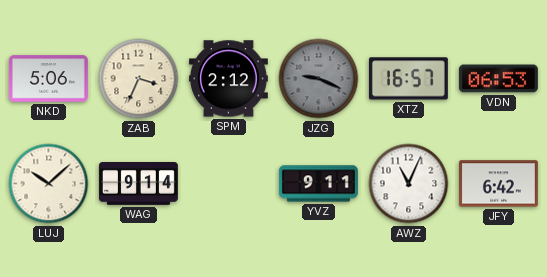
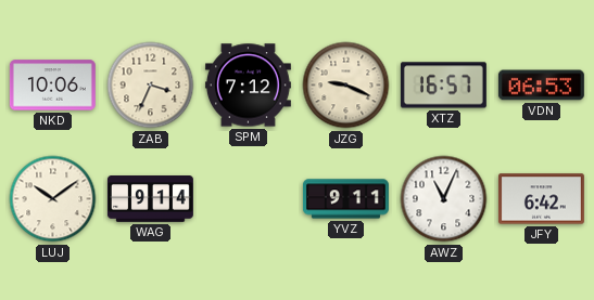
NKD: 5:06 -> 10:06 (52, 86)
SPM: 2:12 -> 7:12 (248, 86)
JZG dial: grey -> cream (346, 86)
LUJ: 10:08 -> 10:09 (53, 199)
